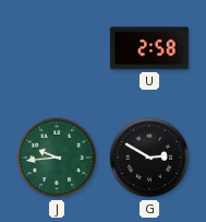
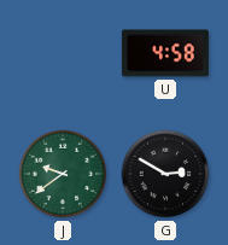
U: 2:58 -> 4:58 (165, 53)
J: 9:44 -> 9:39 (63, 174)
